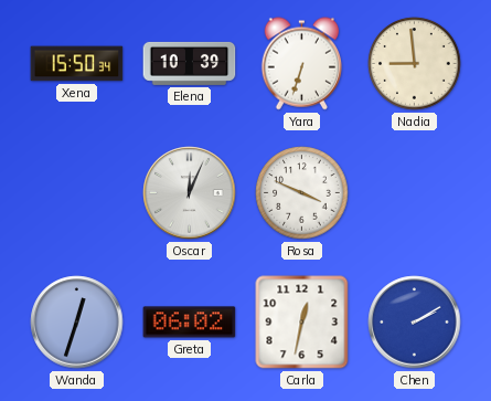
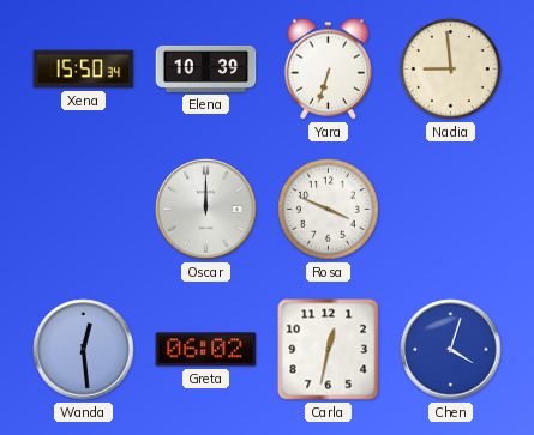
Oscar: 12:04 -> 12:00 (206, 210)
Wanda: 12:33 -> 12:29 (84, 350)
Chen: 2:10 -> 4:03 (451, 350)
